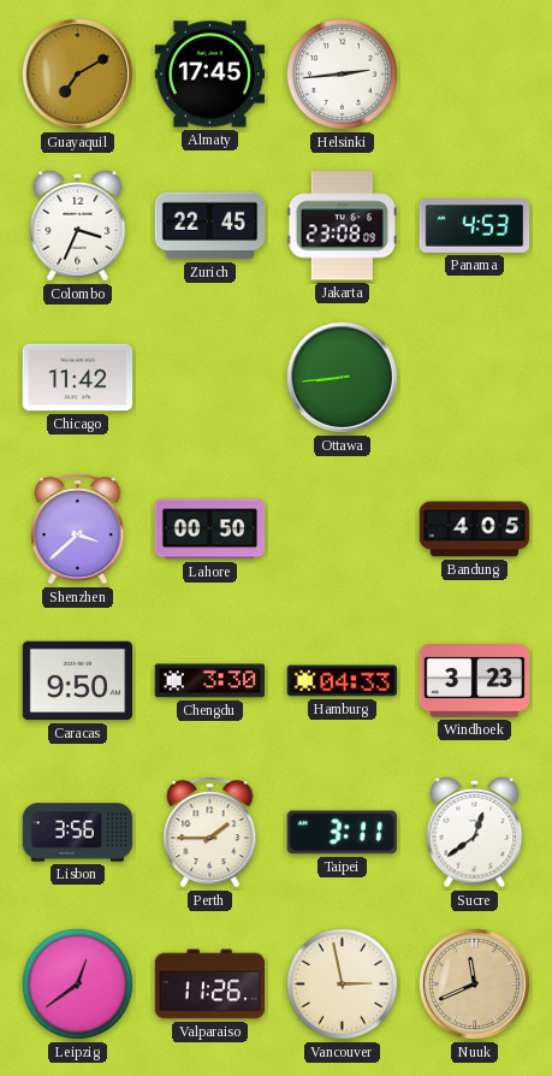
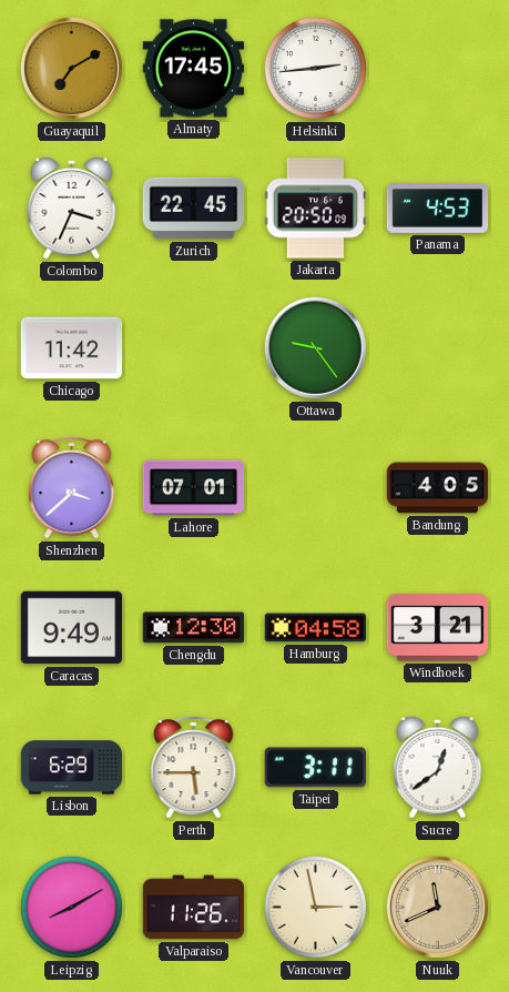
Jakarta: 23:08 -> 20:50 (316, 209)
Ottawa: 8:44 -> 9:24 (315, 347)
Lahore: 00:50 -> 07:01 (194, 488)
Caracas: 9:50 -> 9:49 (72, 628)
Chengdu: 3:30 -> 12:30 (194, 628)
Hamburg: 04:33 -> 04:58 (316, 628)
Windhoek: 3:23 -> 3:21 (438, 628)
Lisbon: 3:56 -> 6:29 (72, 768)
Perth: 1:45 -> 5:45 (194, 768)
Leipzig: 12:39 -> 8:10 (71, 907)
